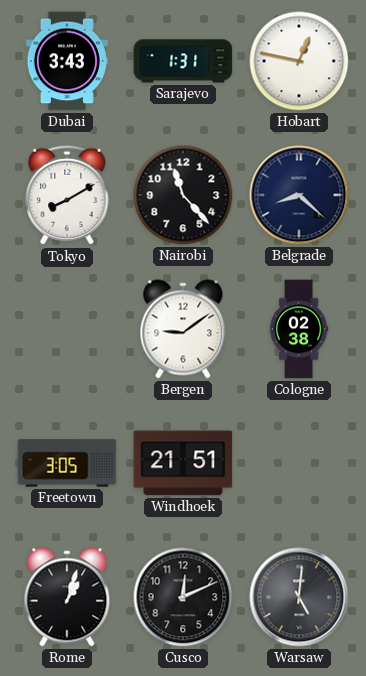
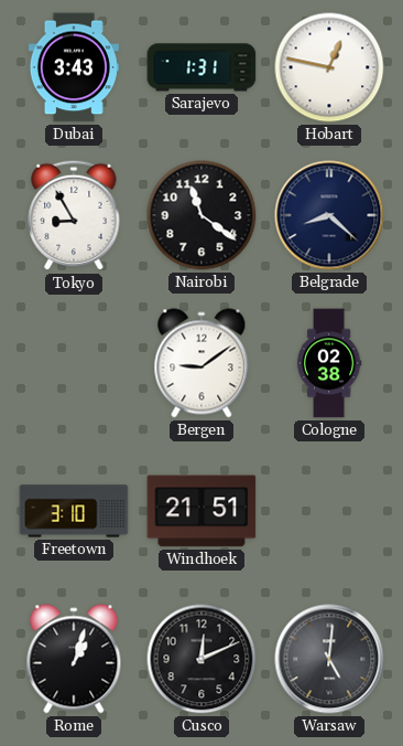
Tokyo: 8:10 -> 8:55 (74, 215)
Nairobi: 11:23 -> 11:21 (201, 215)
Freetown: 3:05 -> 3:10 (74, 511)
